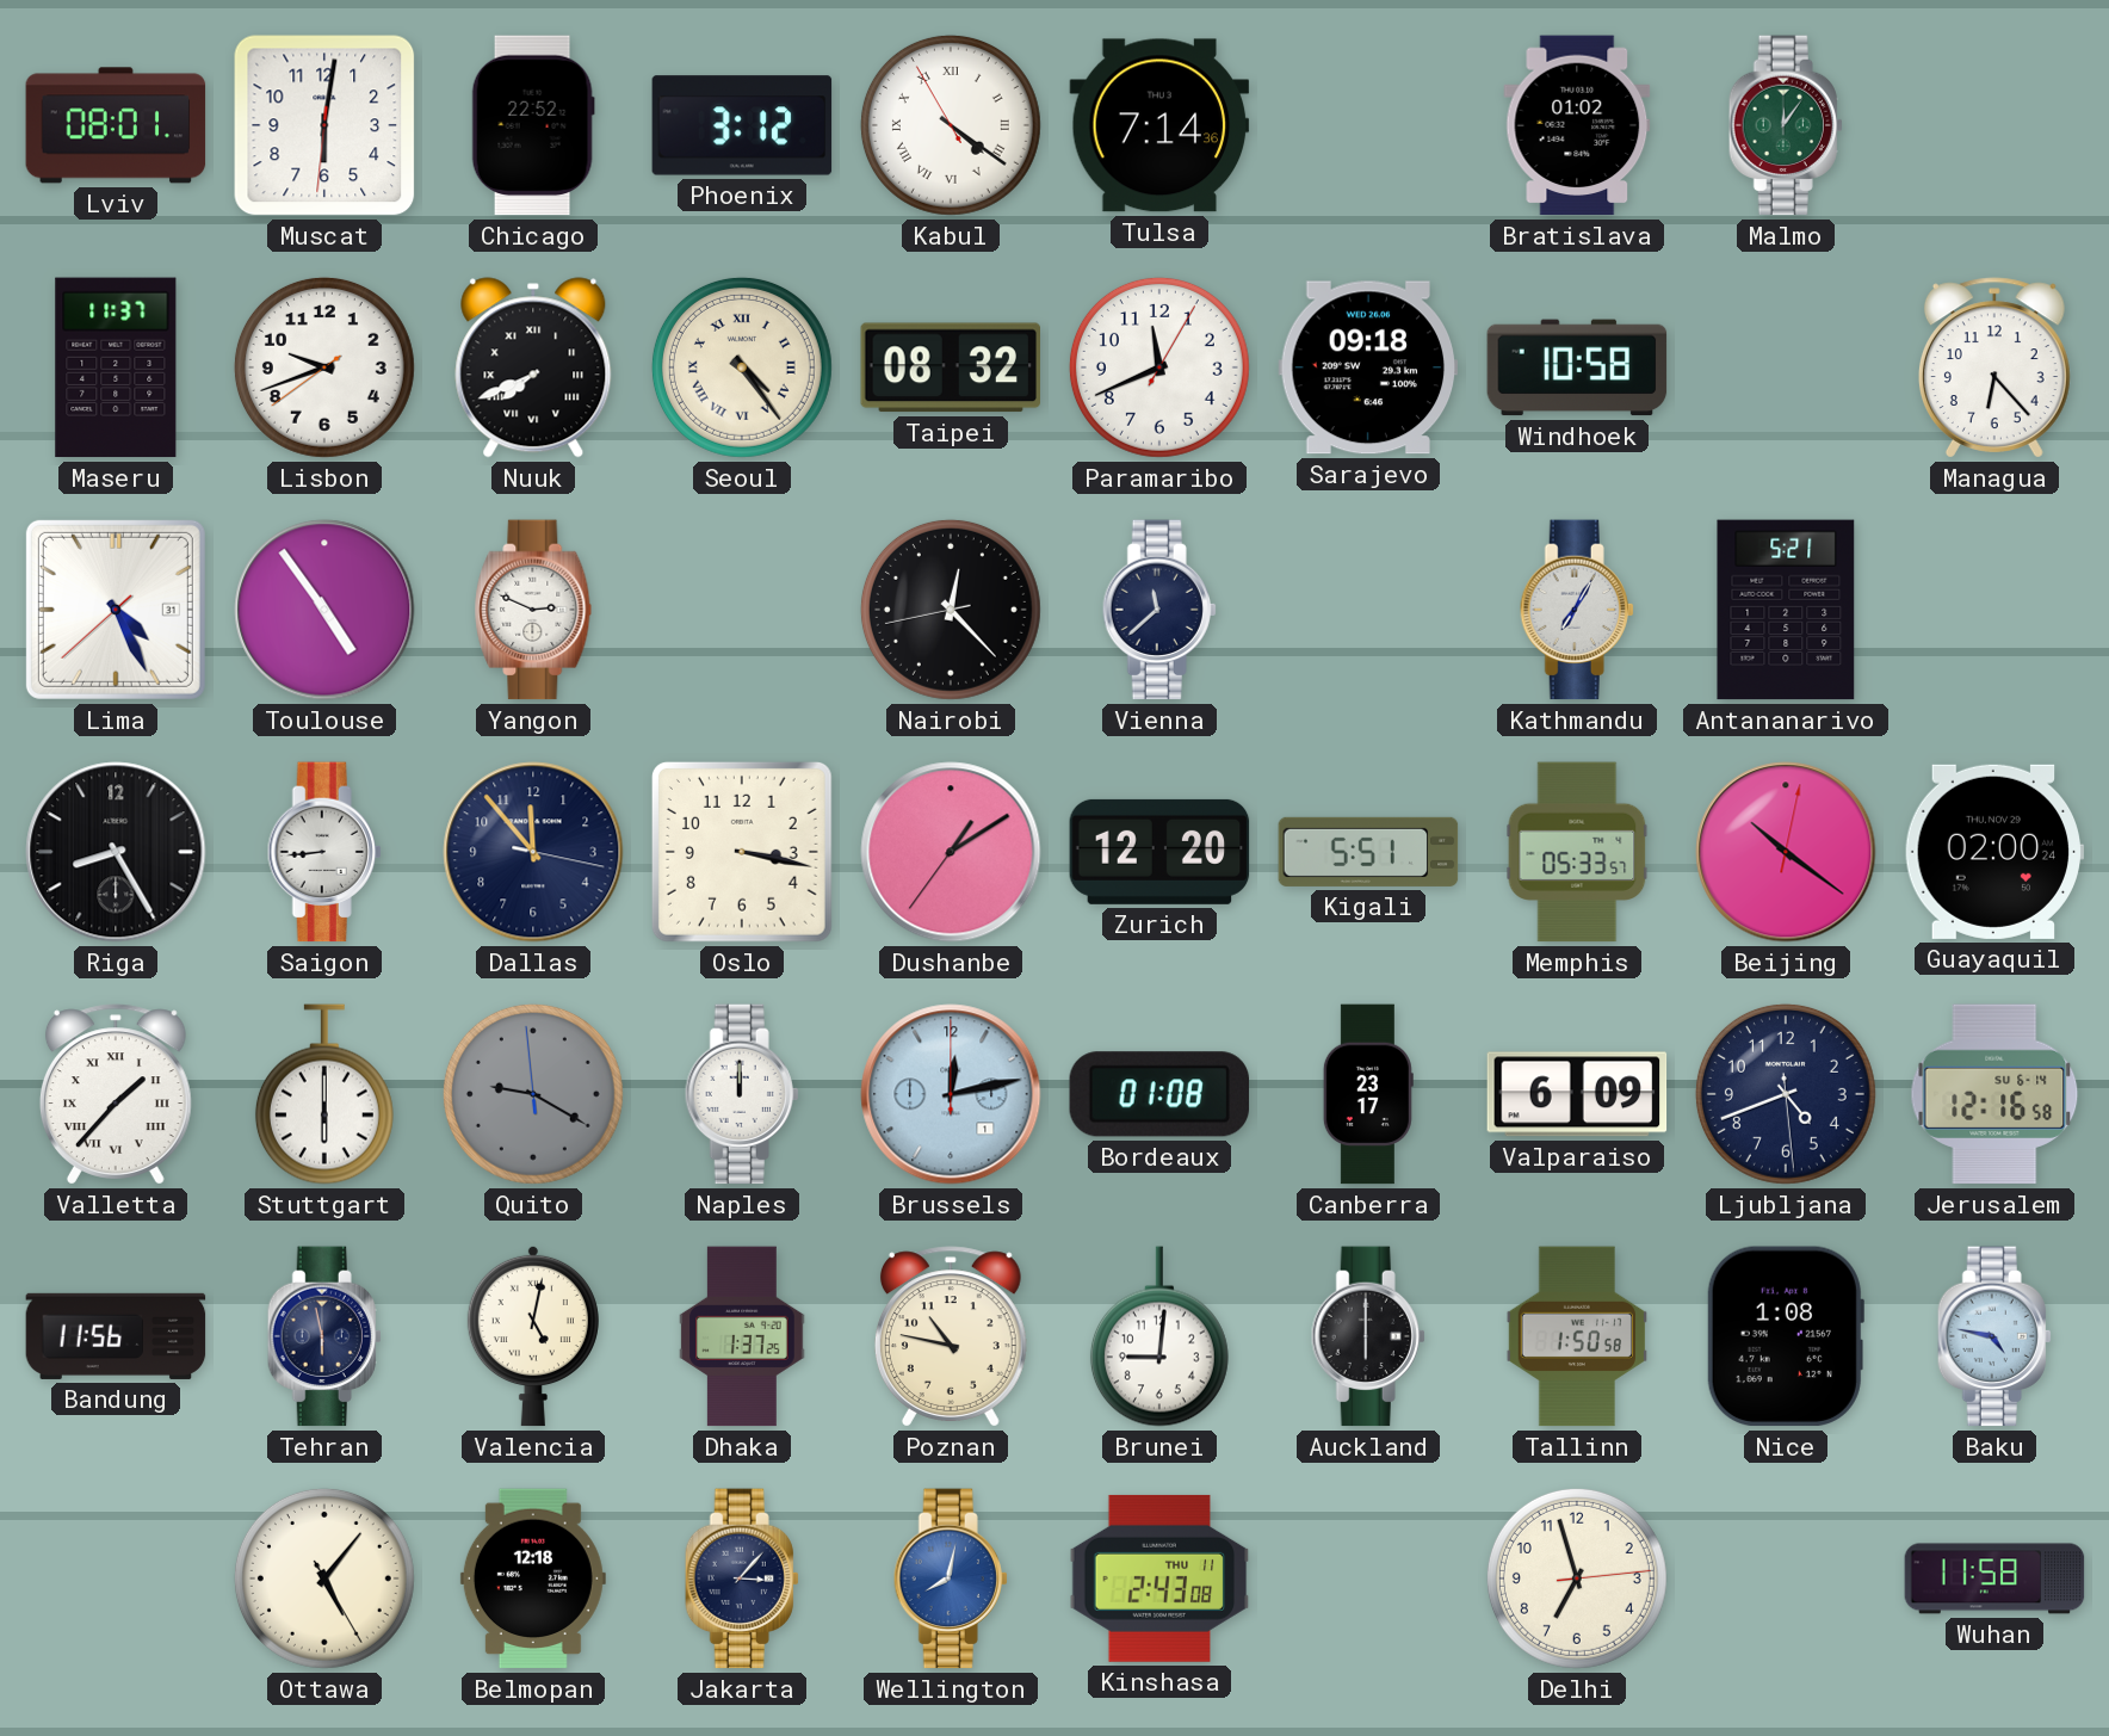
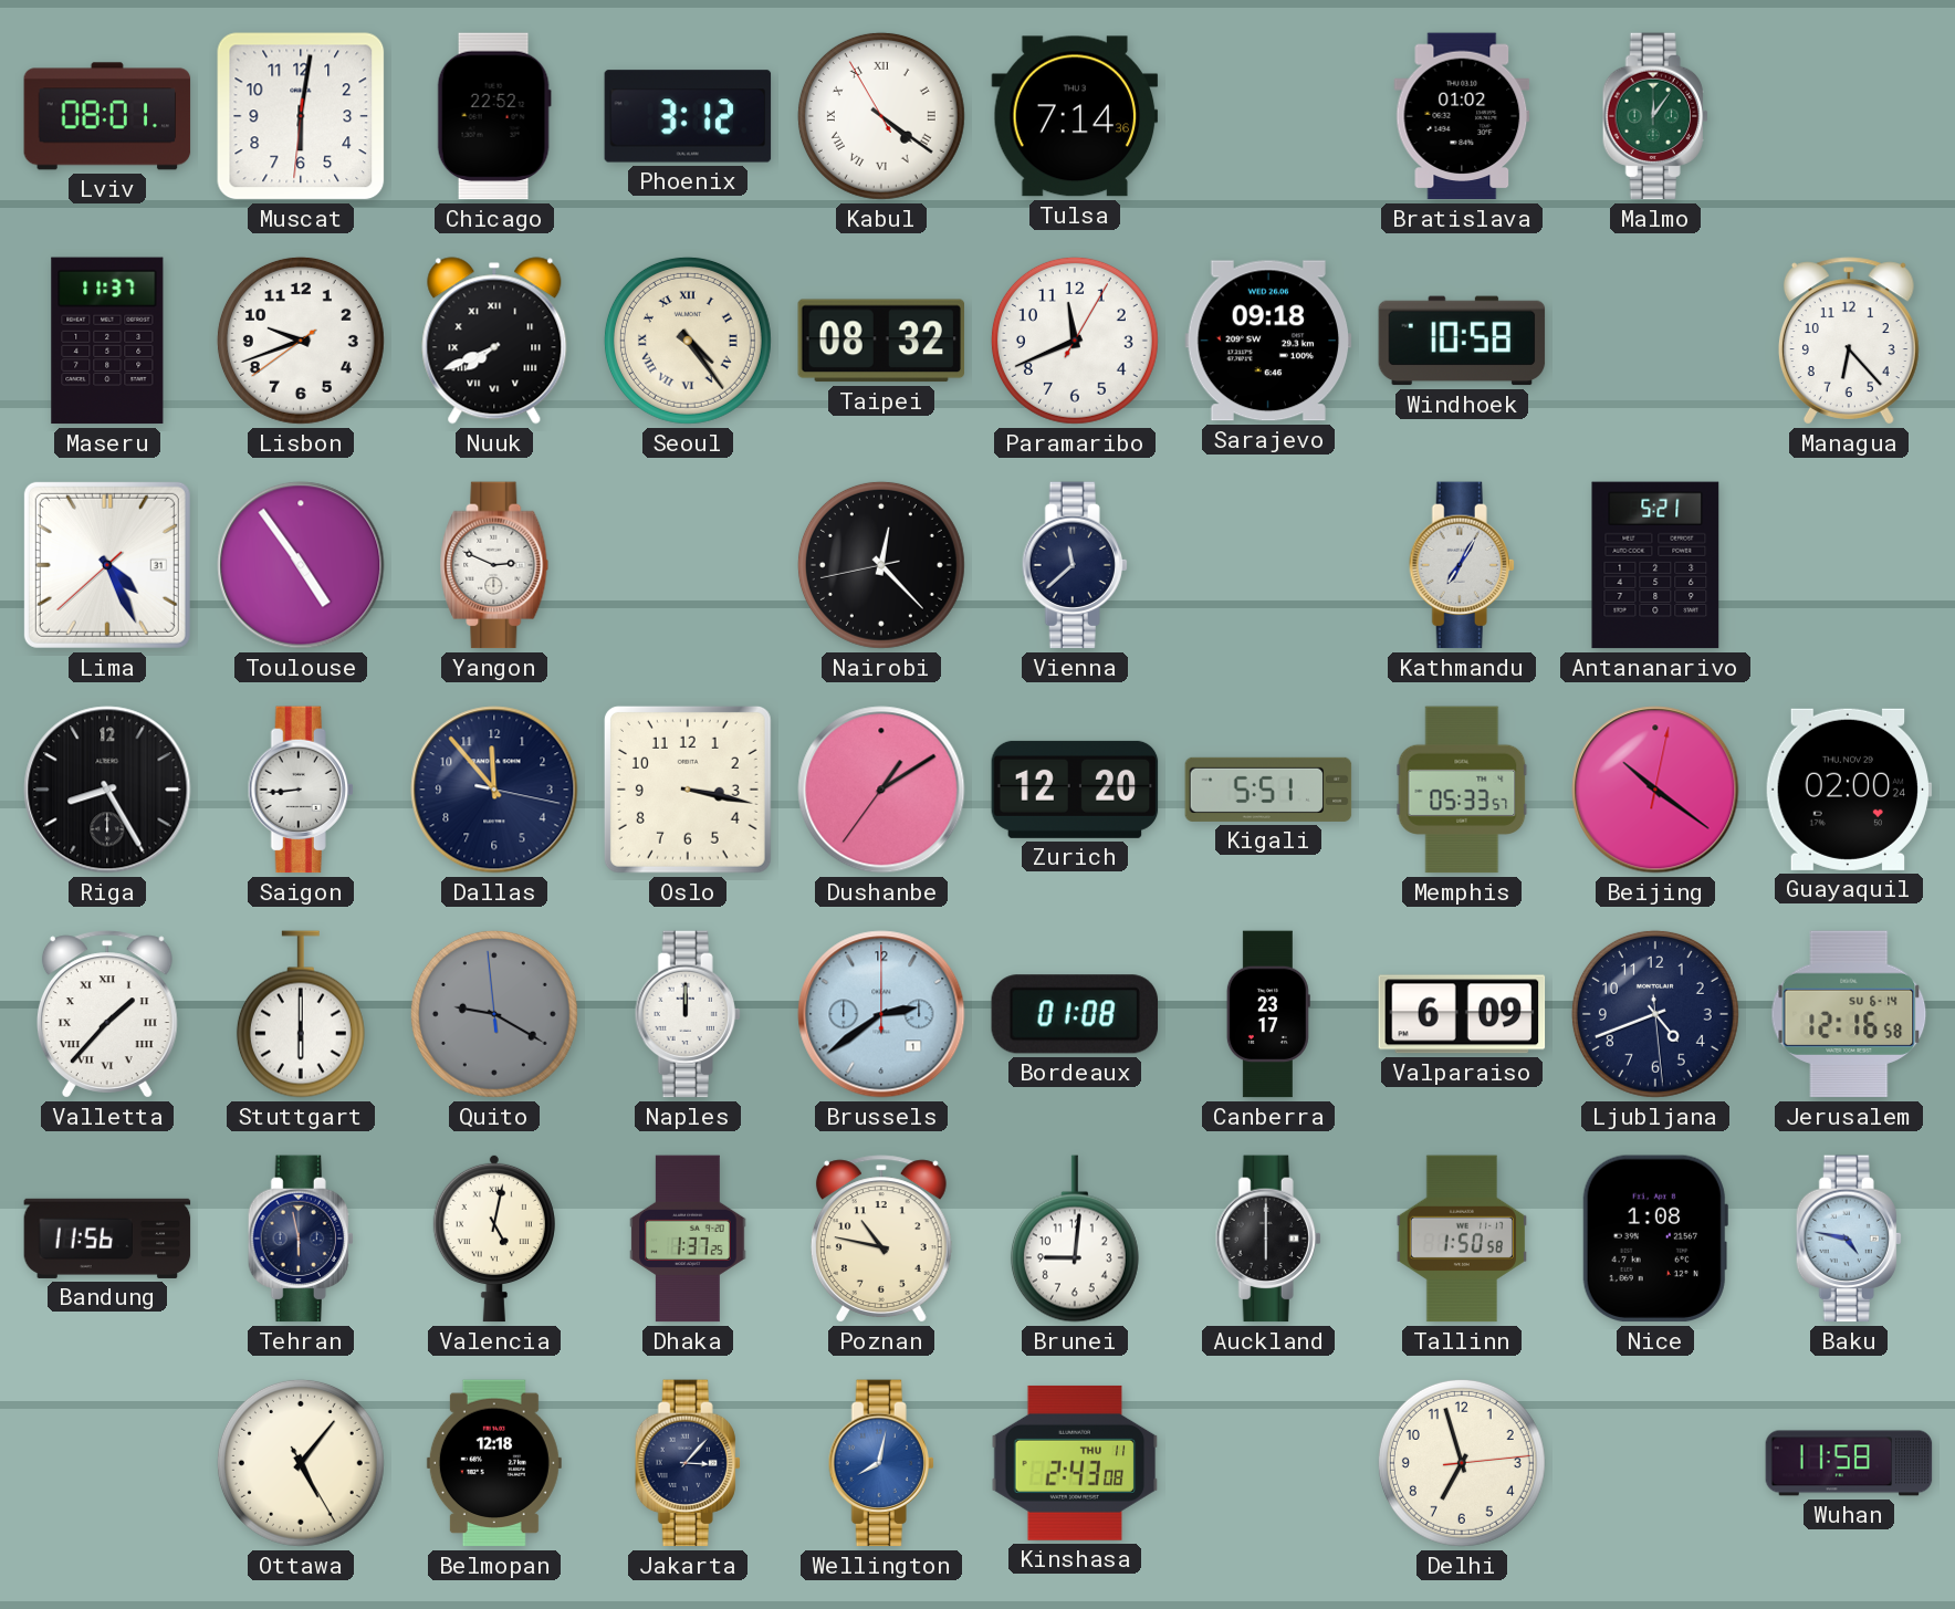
Brussels: 12:13 -> 2:39 (881, 1014)
